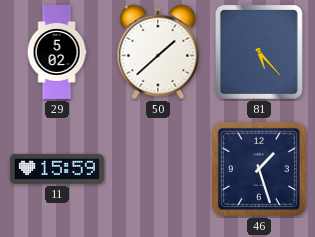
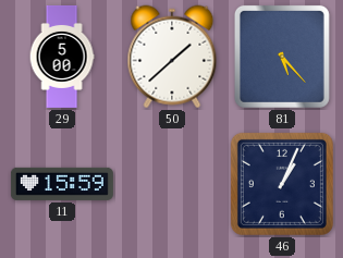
29: 5:02 -> 5:00 (62, 57)
46: 1:27 -> 1:04 (282, 184)
